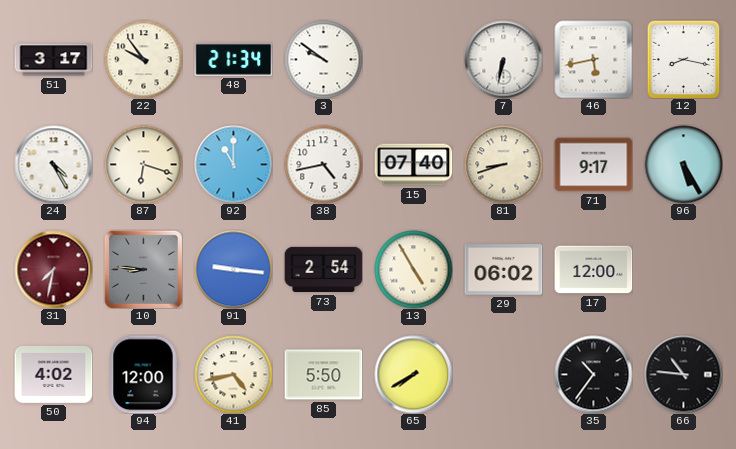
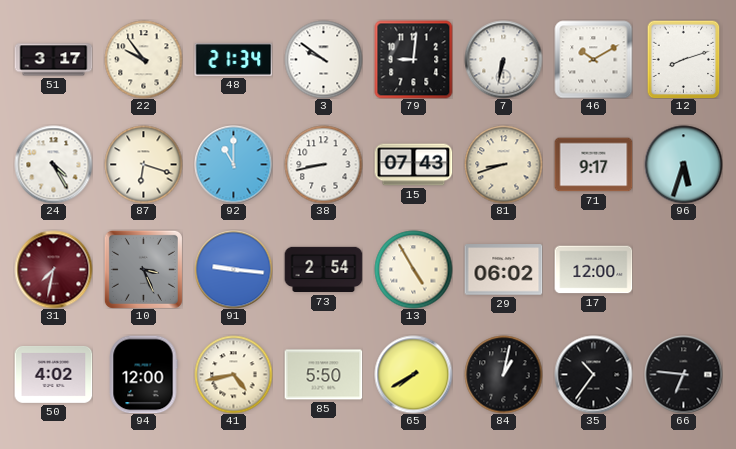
79: none -> 9:01 (413, 59)
46: 5:43 -> 10:10 (593, 59)
12: 8:17 -> 8:12 (684, 59)
38: 4:43 -> 8:43 (323, 164)
15: 07:40 -> 07:43 (413, 165)
96: 5:25 -> 5:33 (683, 164)
10: 8:46 -> 3:26 (143, 269)
84: none -> 1:02 (503, 374)
66: 10:46 -> 6:46 (683, 374)
